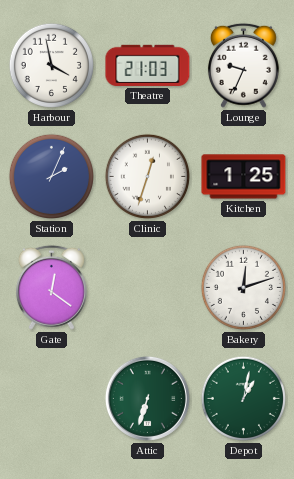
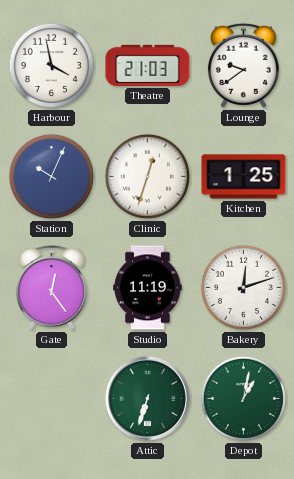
Lounge: 9:34 -> 9:39 (243, 65)
Station: 2:04 -> 10:04 (51, 176)
Gate: 12:21 -> 12:24 (51, 287)
Studio: none -> 11:19 (148, 288)
